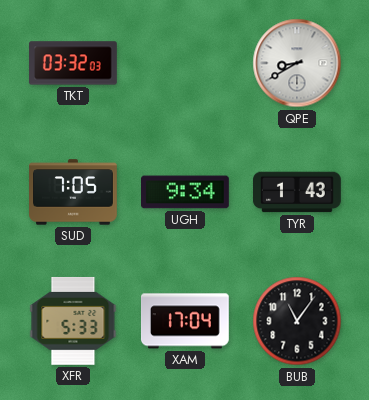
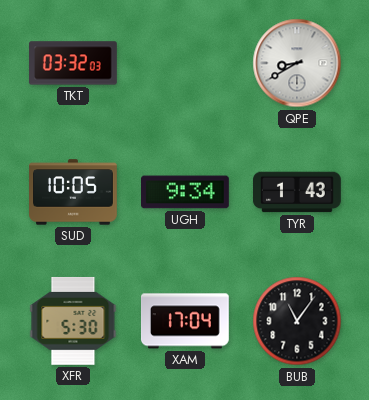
SUD: 7:05 -> 10:05 (73, 192)
XFR: 5:33 -> 5:30 (73, 321)
